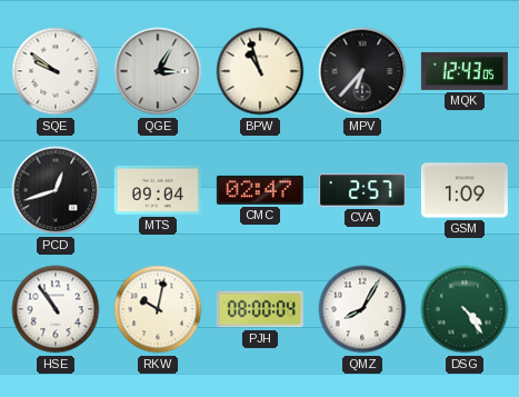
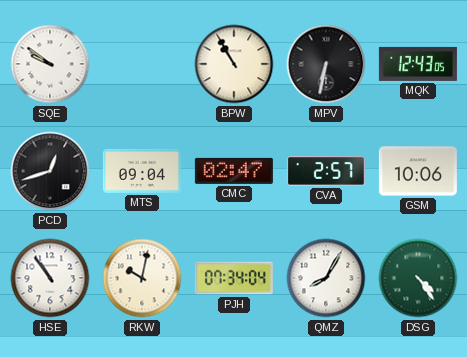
QGE: 3:05 -> none (158, 71)
BPW: 10:57 -> 10:55 (234, 64)
MPV: 6:37 -> 6:32 (326, 64)
GSM: 1:09 -> 10:06 (418, 171)
PJH: 08:00 -> 07:34 (234, 278)
